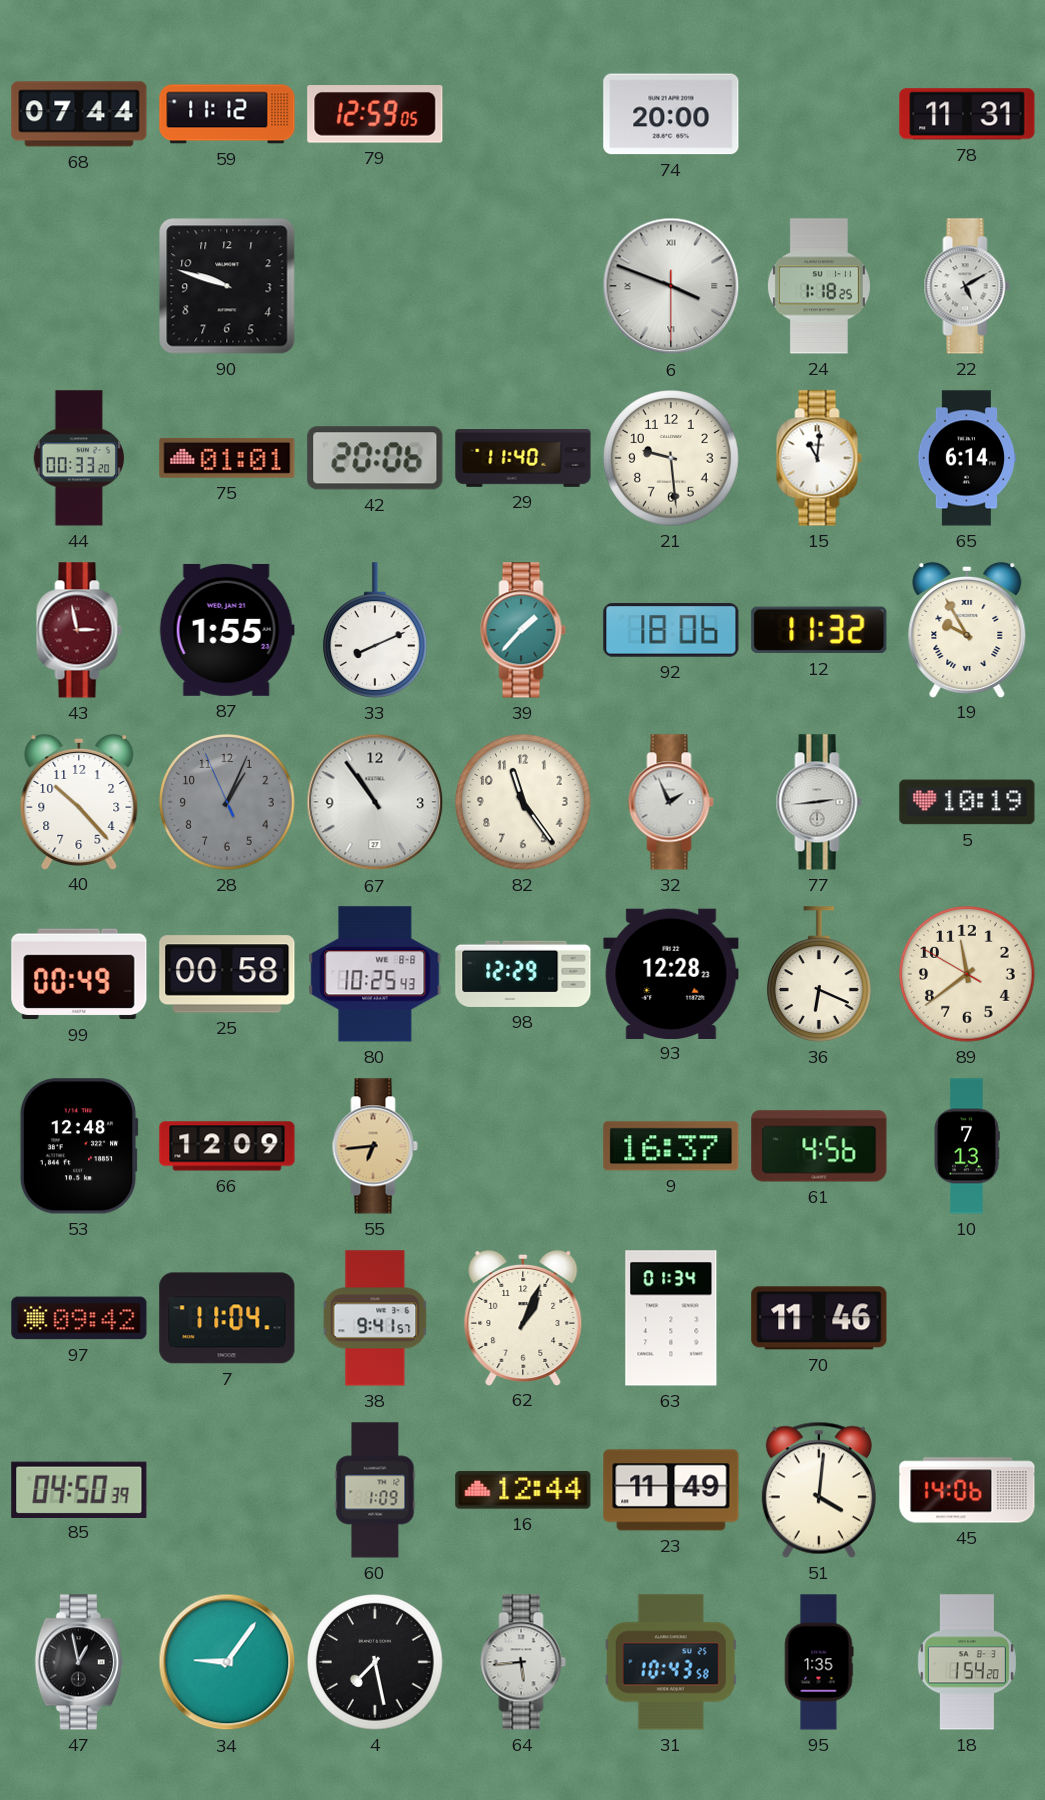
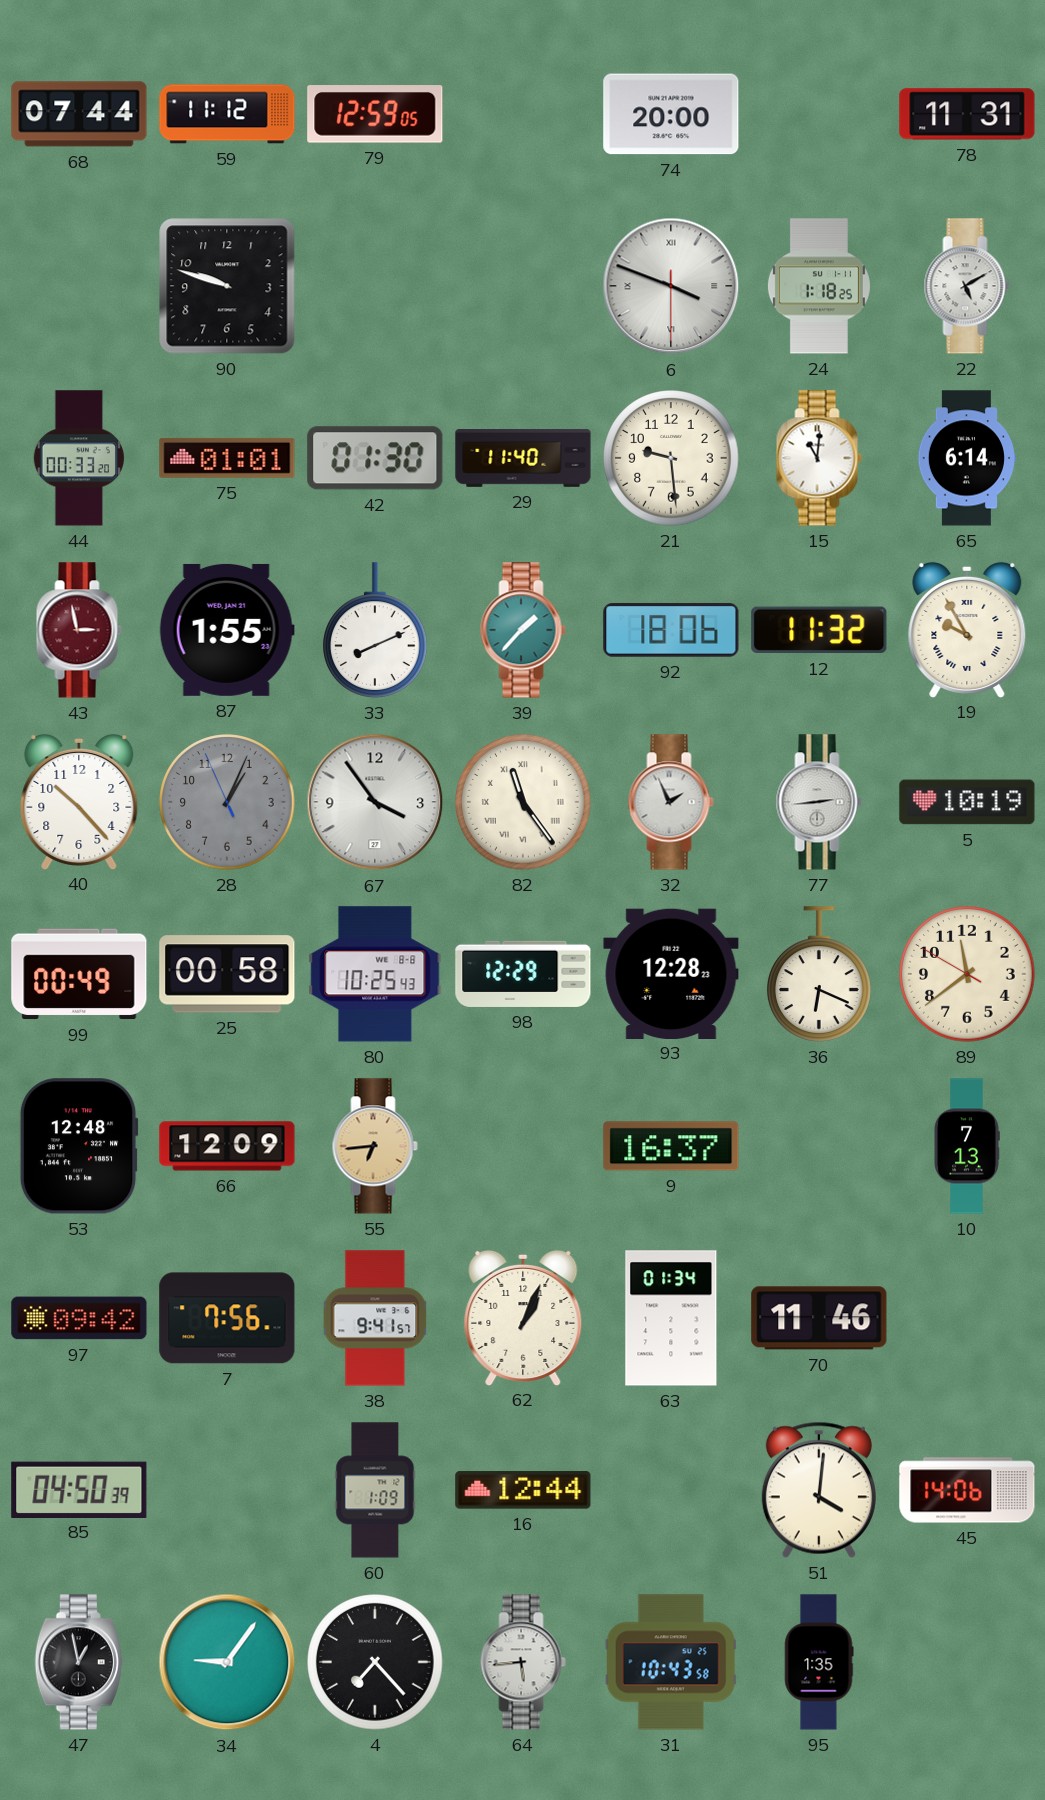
42: 20:06 -> 01:30 (375, 458)
67: 10:54 -> 3:54 (375, 802)
82 numerals: Arabic -> Roman (523, 802)
61: 4:56 -> none (819, 1146)
7: 11:04 -> 7:56 (227, 1318)
23: 11:49 -> none (671, 1490)
4: 7:28 -> 7:23 (375, 1662)
18: 1:54 -> none (967, 1662)
